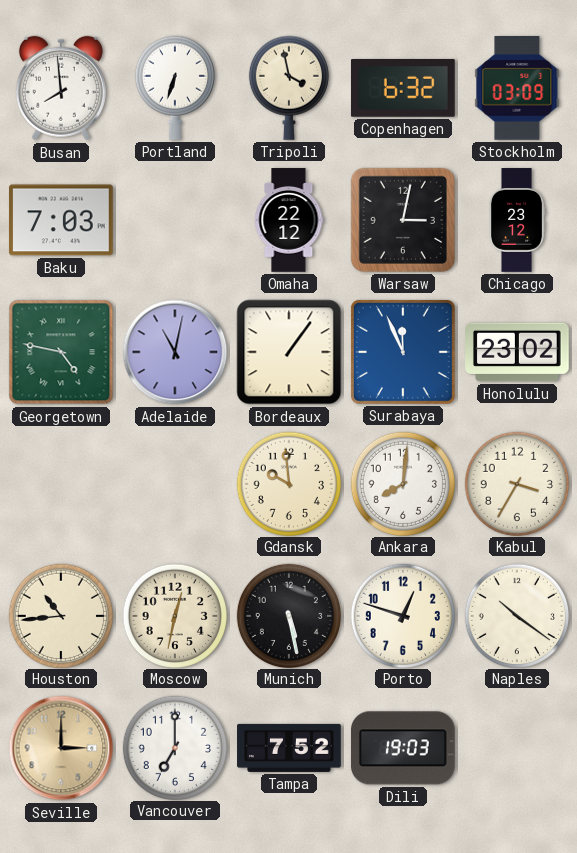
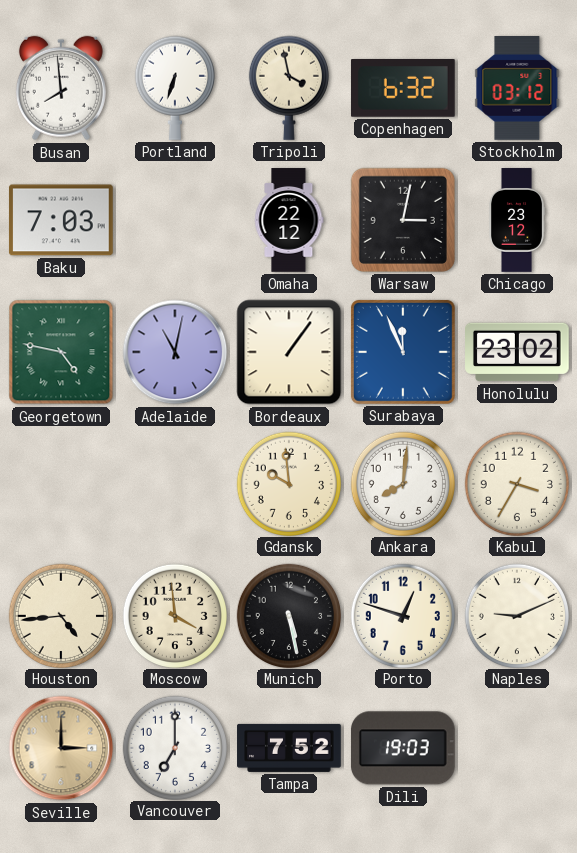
Stockholm: 03:09 -> 03:12 (517, 89)
Houston: 10:44 -> 4:44 (60, 615)
Moscow: 12:32 -> 3:59 (174, 615)
Naples: 10:21 -> 9:11 (516, 615)
